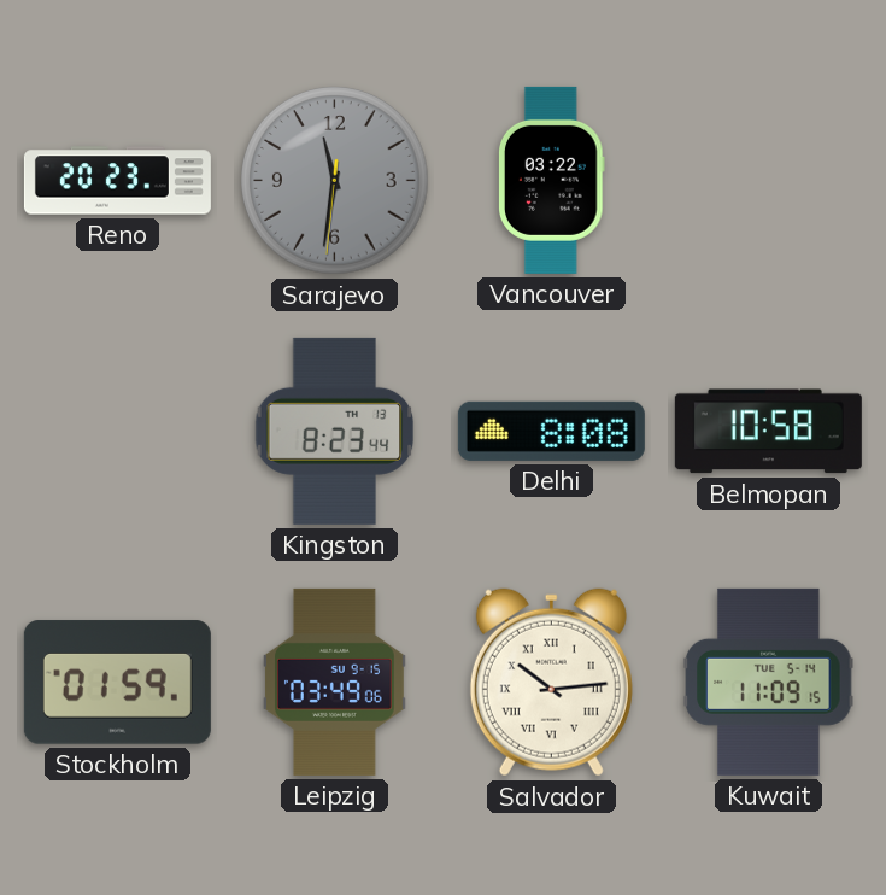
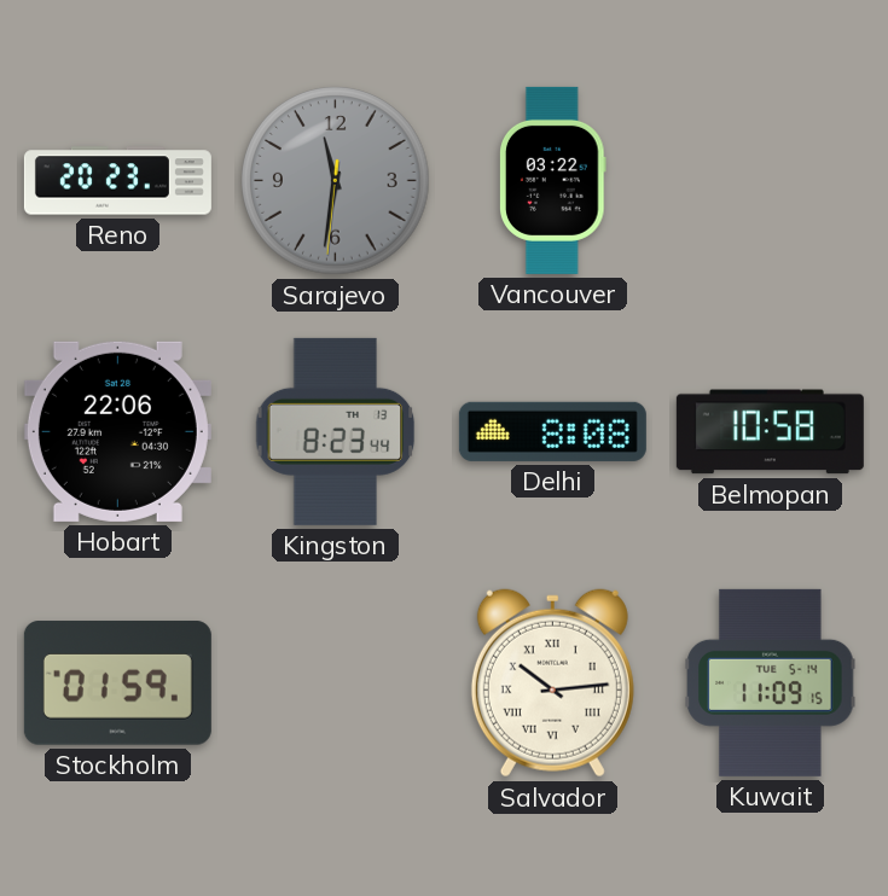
Hobart: none -> 22:06 (117, 431)
Leipzig: 03:49 -> none (334, 682)
